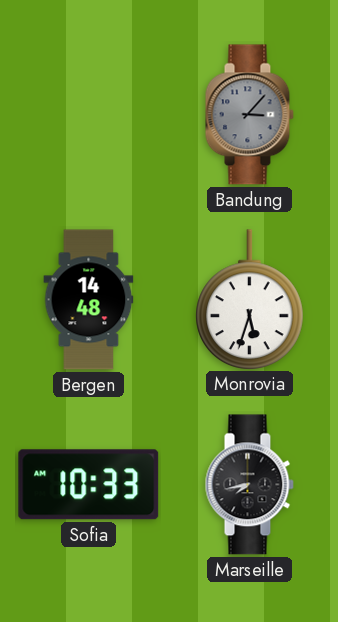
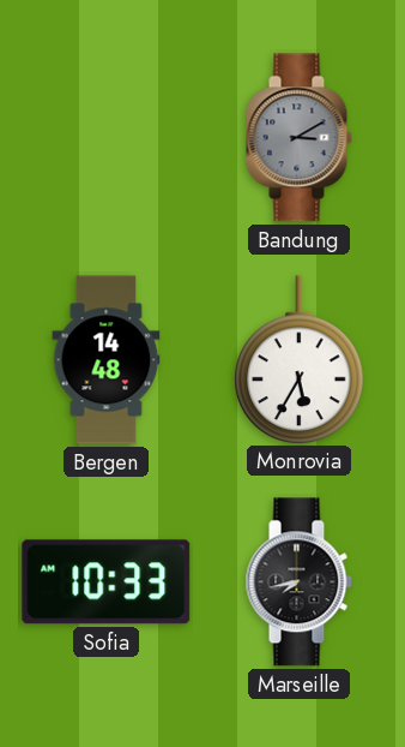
Bandung: 3:07 -> 3:10 (298, 138)
Monrovia: 5:33 -> 5:35 (300, 359)
